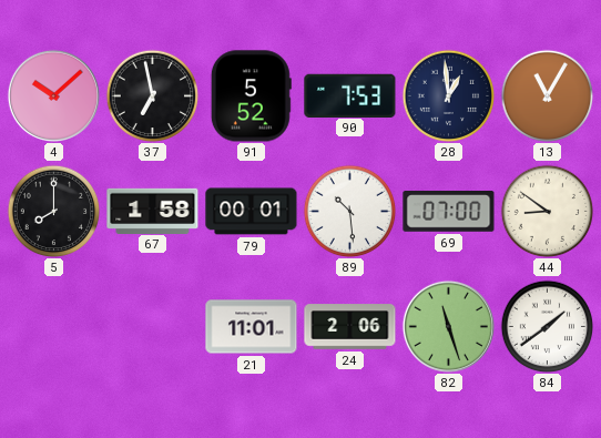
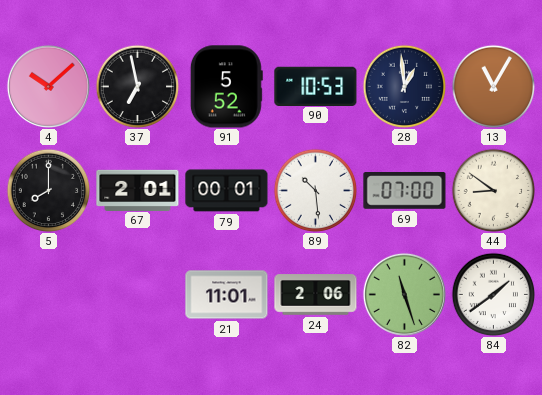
90: 7:53 -> 10:53 (316, 86)
67: 1:58 -> 2:01 (138, 190)
